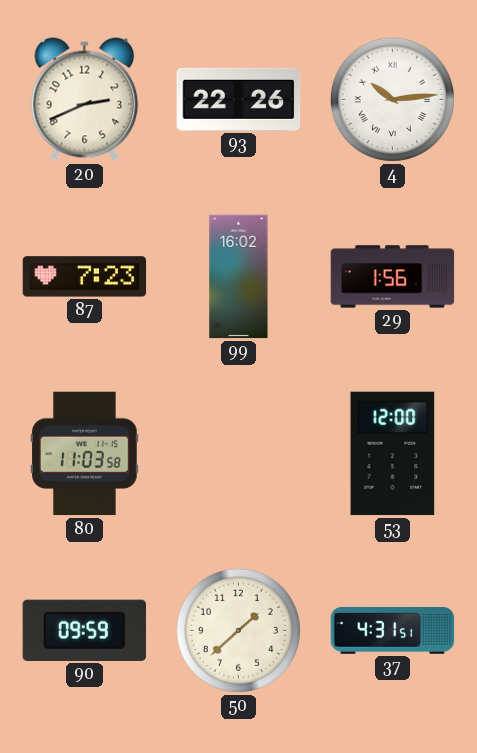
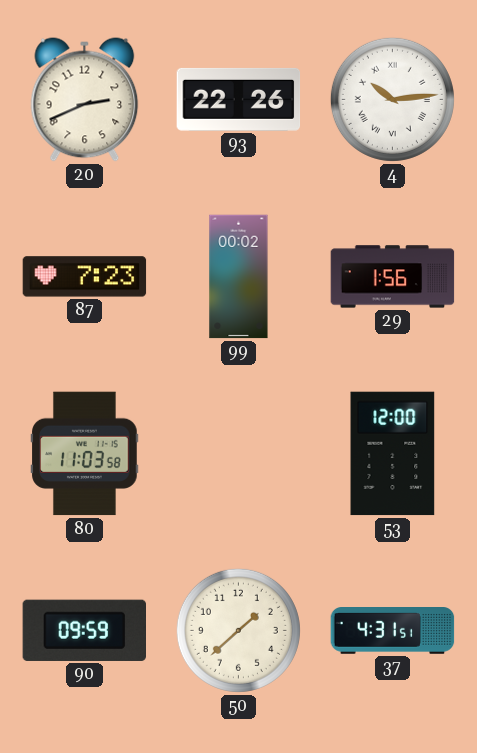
99: 16:02 -> 00:02 (239, 277)
